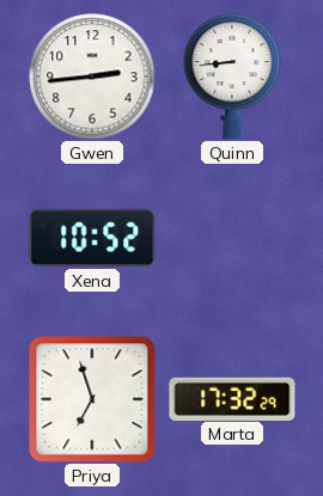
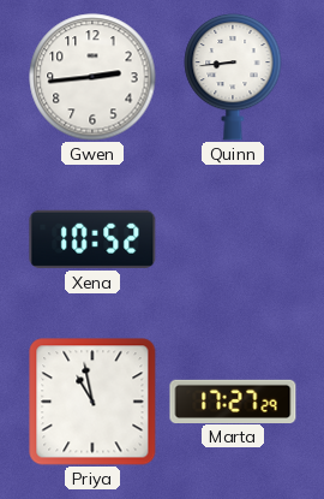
Priya: 6:57 -> 10:58 (92, 402)
Marta: 17:32 -> 17:27 (233, 400)
